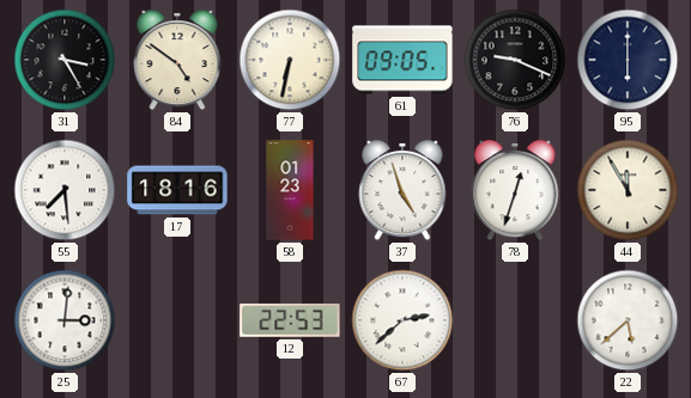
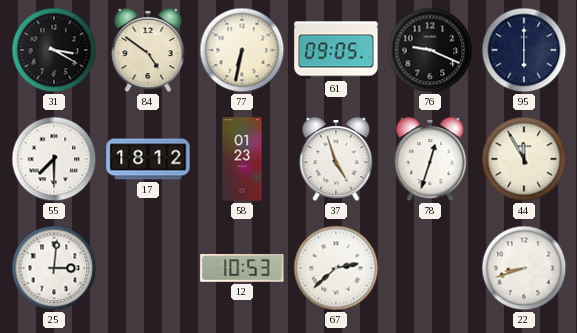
31: 3:25 -> 3:20 (54, 50)
55: 7:29 -> 7:30 (54, 159)
17: 18:16 -> 18:12 (148, 159)
12: 22:53 -> 10:53 (242, 268)
22: 5:38 -> 8:42 (524, 268)
